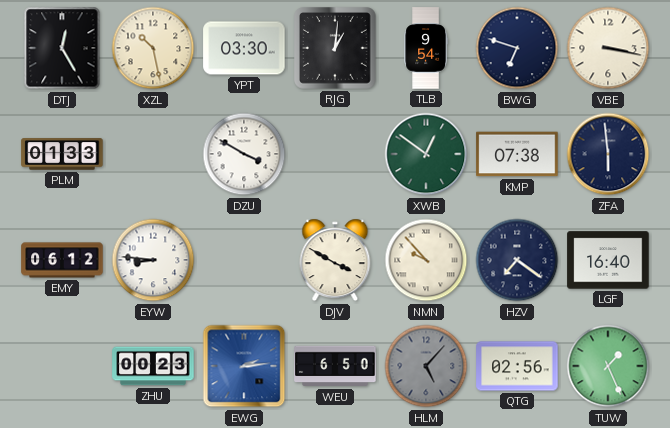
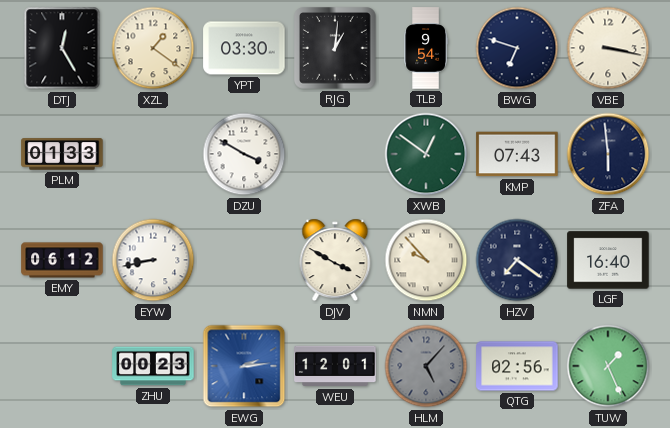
XZL: 10:28 -> 1:21 (153, 48)
KMP: 07:38 -> 07:43 (517, 154)
EYW: 8:46 -> 8:43 (153, 260)
WEU: 6:50 -> 12:01 (335, 366)
